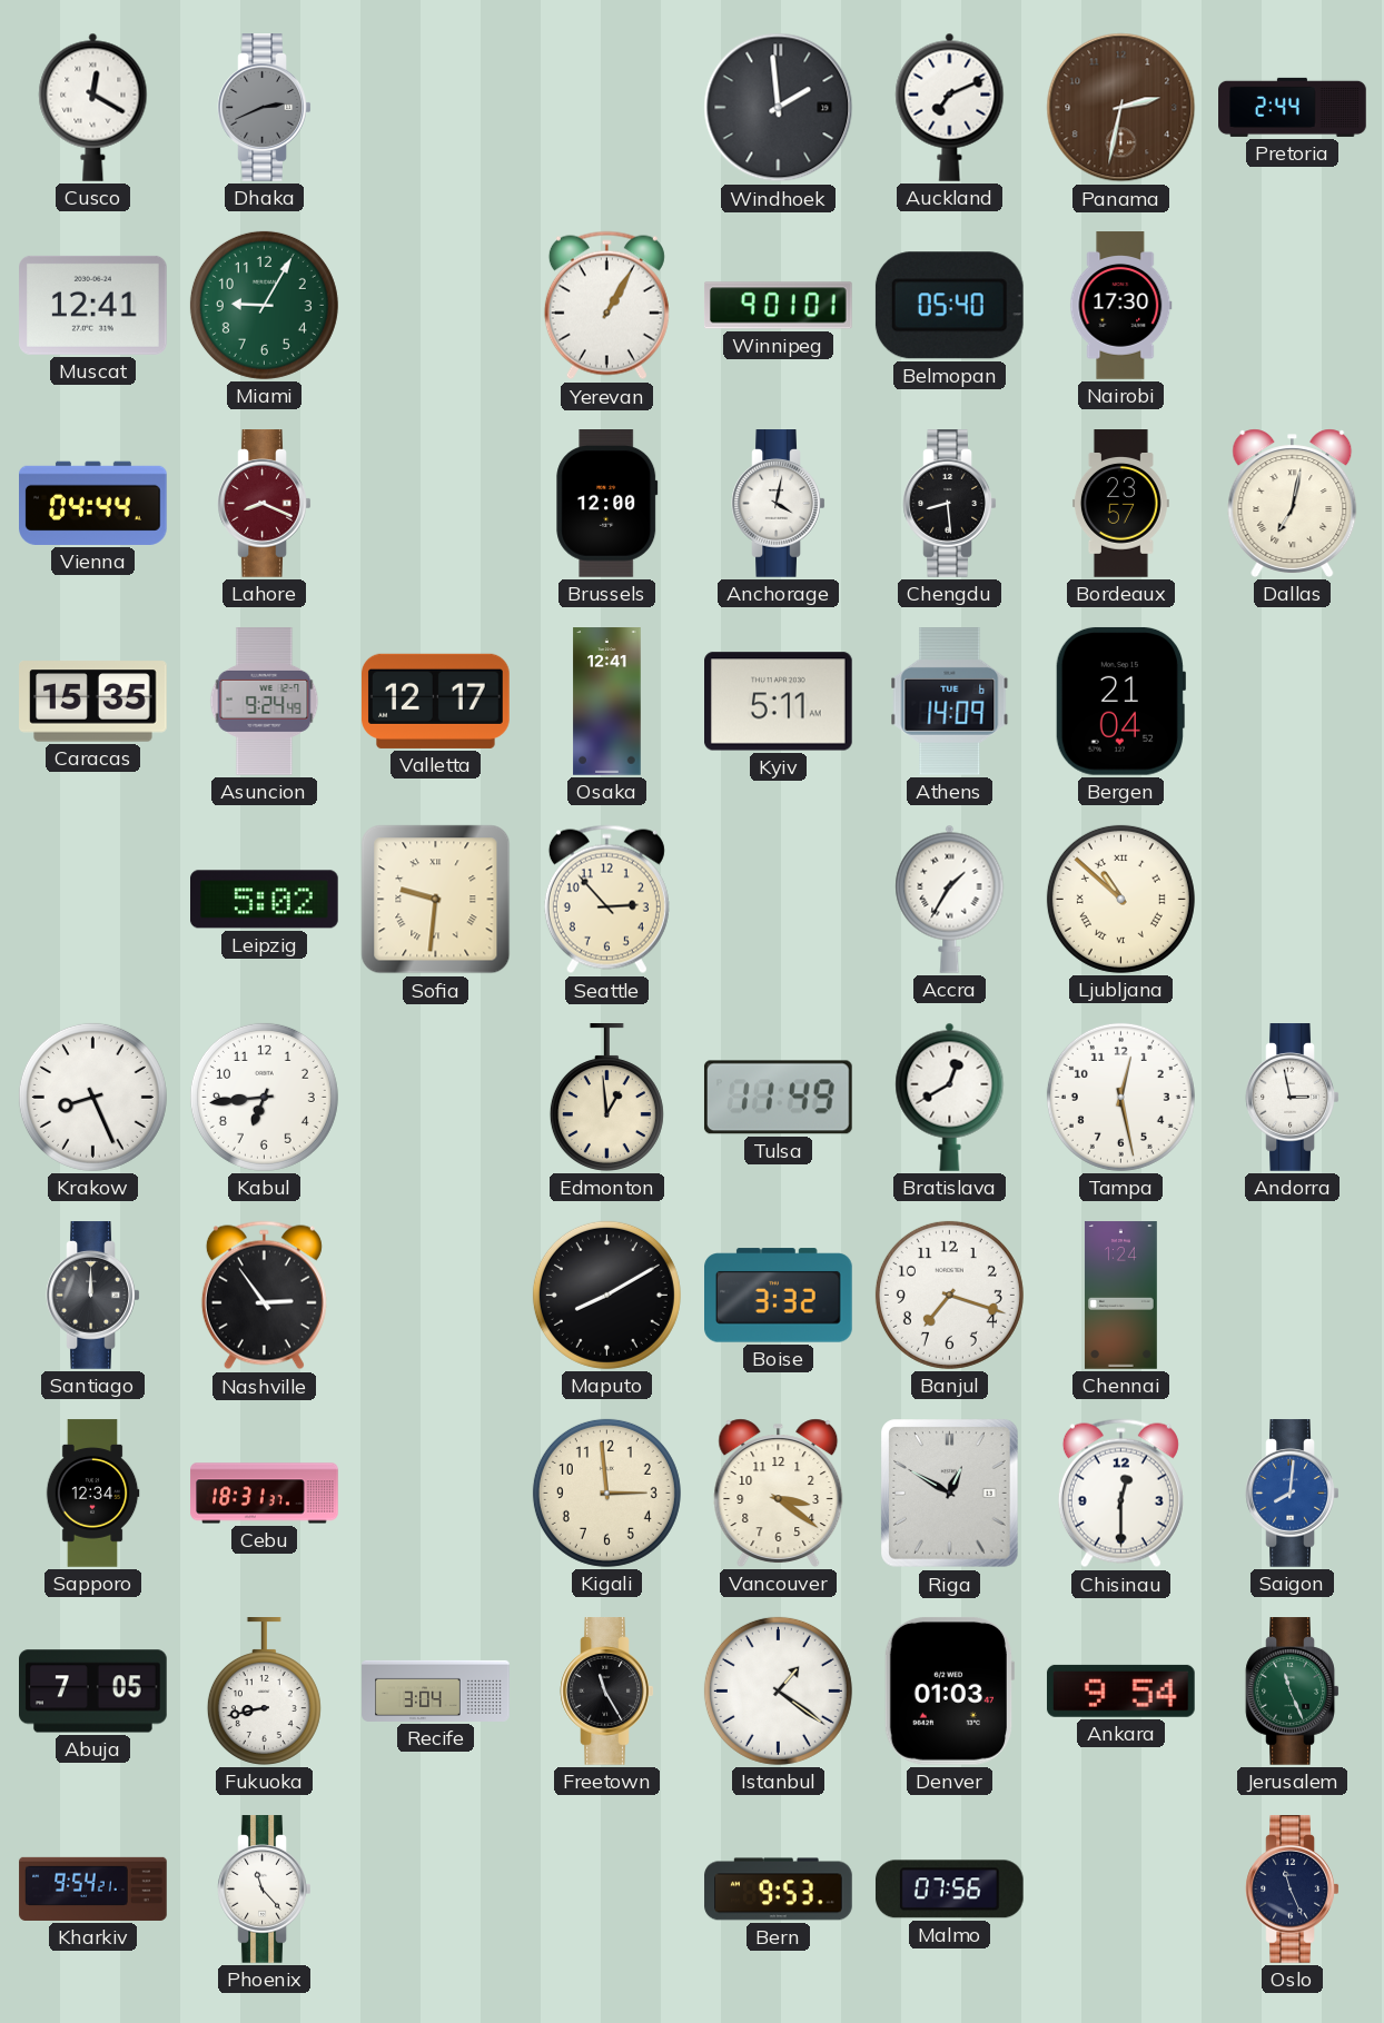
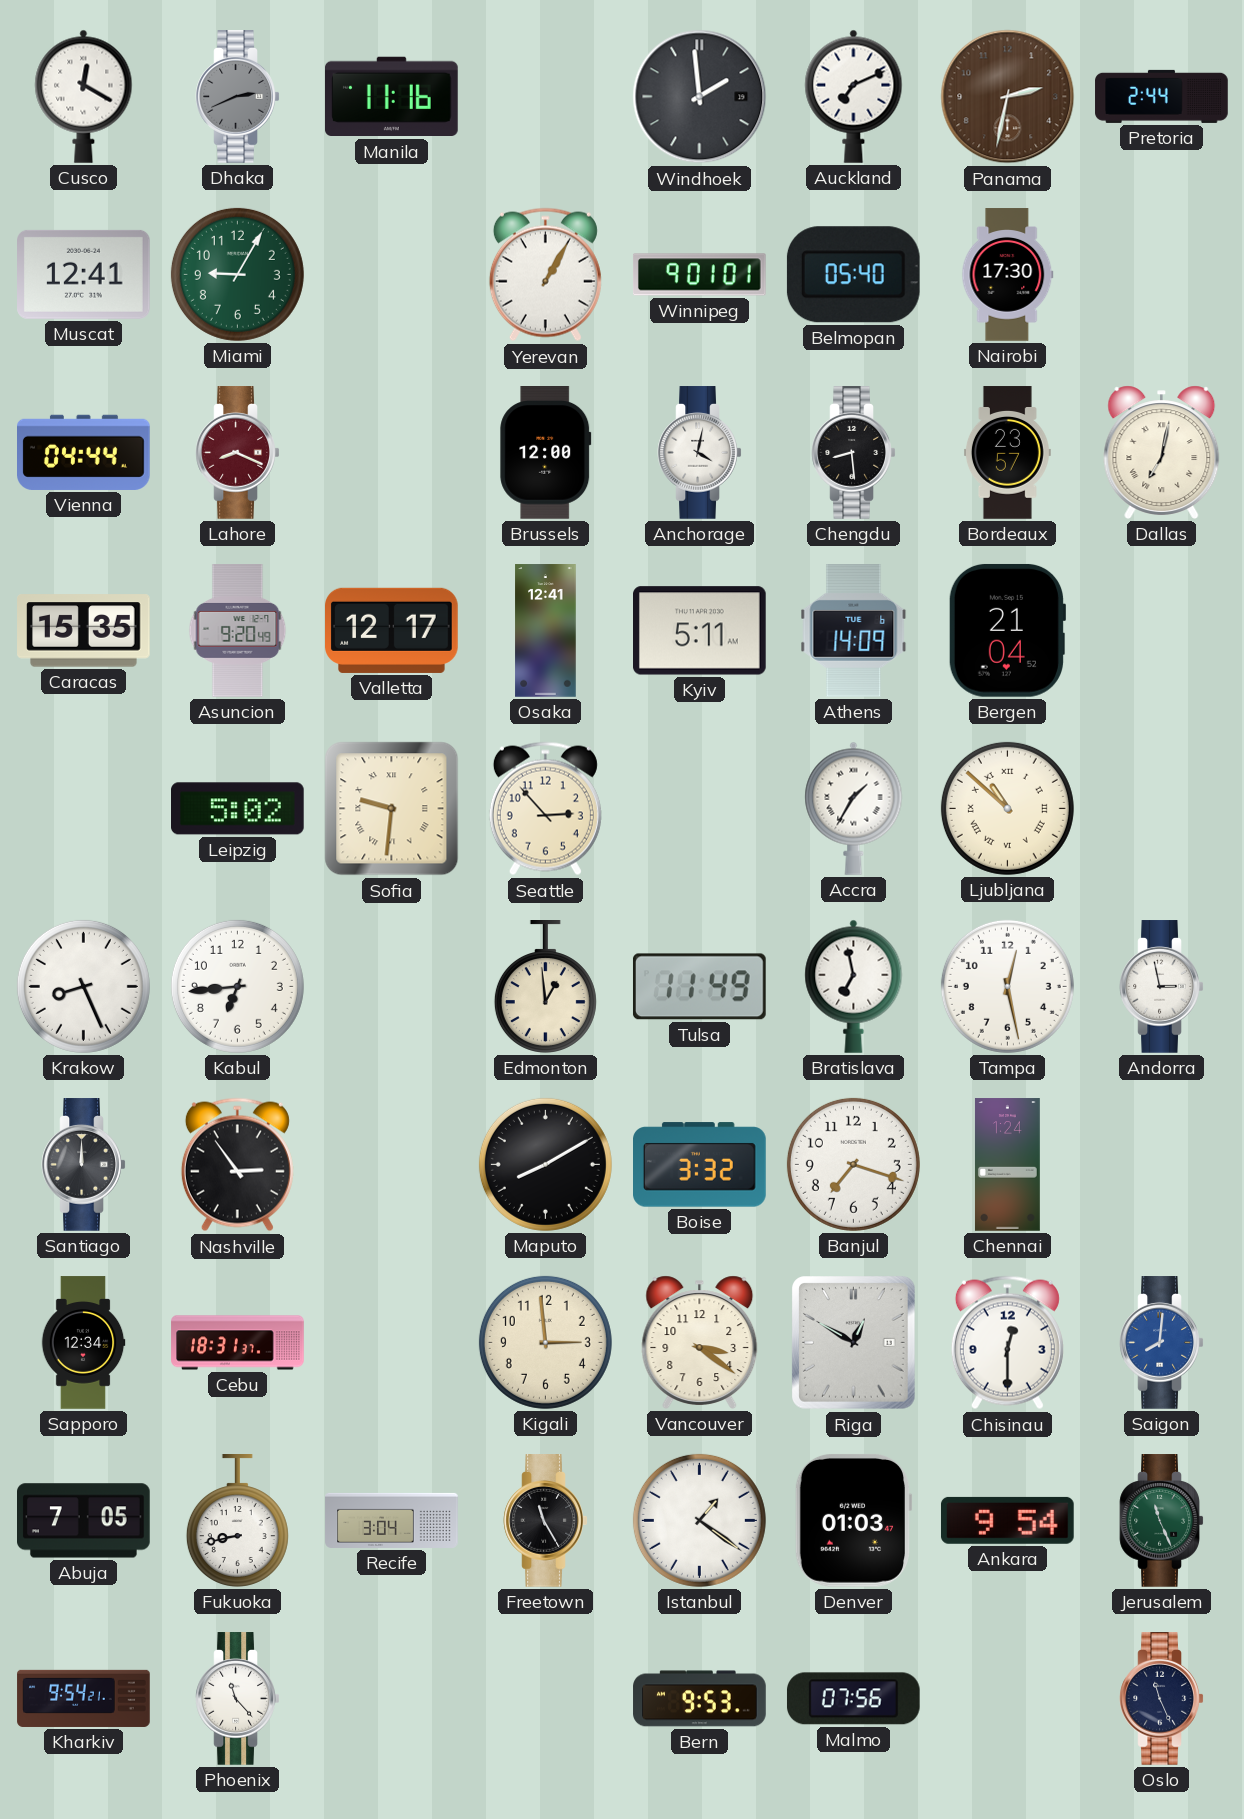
Manila: none -> 11:16 (392, 97)
Asuncion: 9:24 -> 9:20 (238, 631)
Bratislava: 12:40 -> 6:58 (854, 986)
